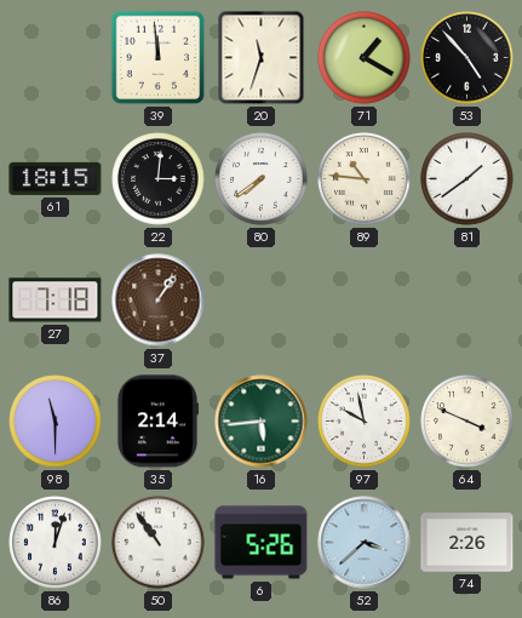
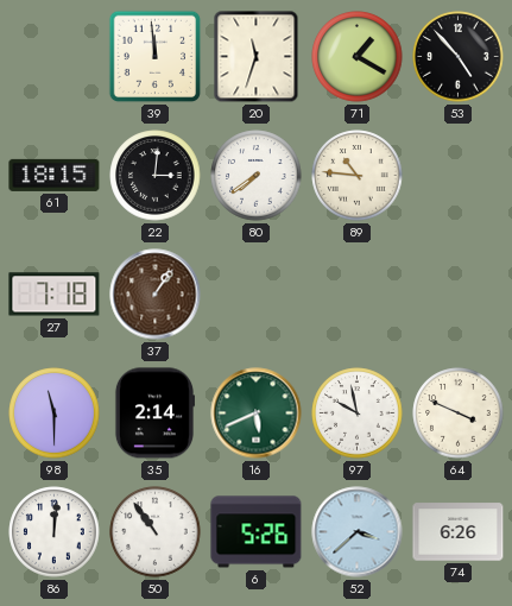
81: 1:39 -> none (467, 179)
16: 5:44 -> 5:41 (257, 414)
86: 12:03 -> 12:01 (55, 532)
74: 2:26 -> 6:26 (459, 532)
